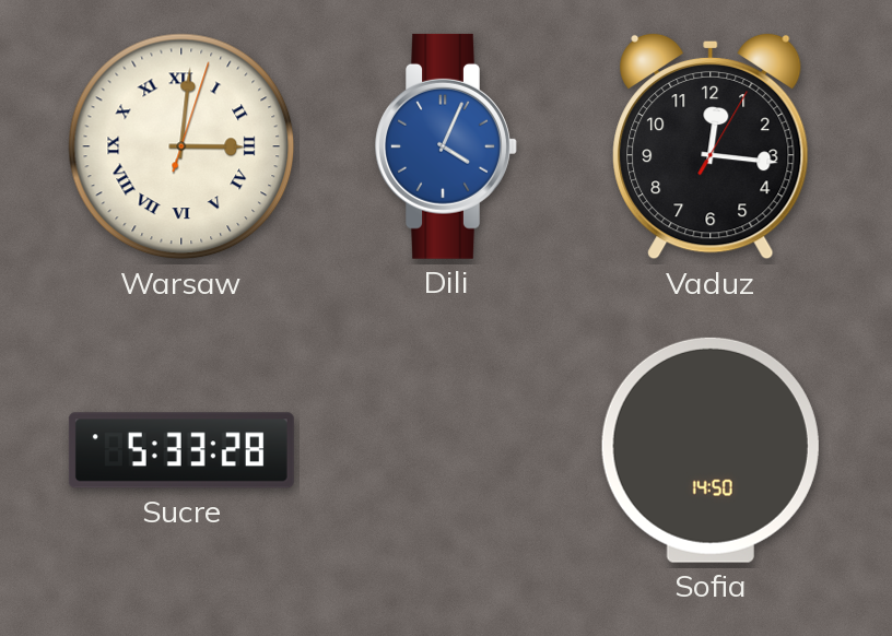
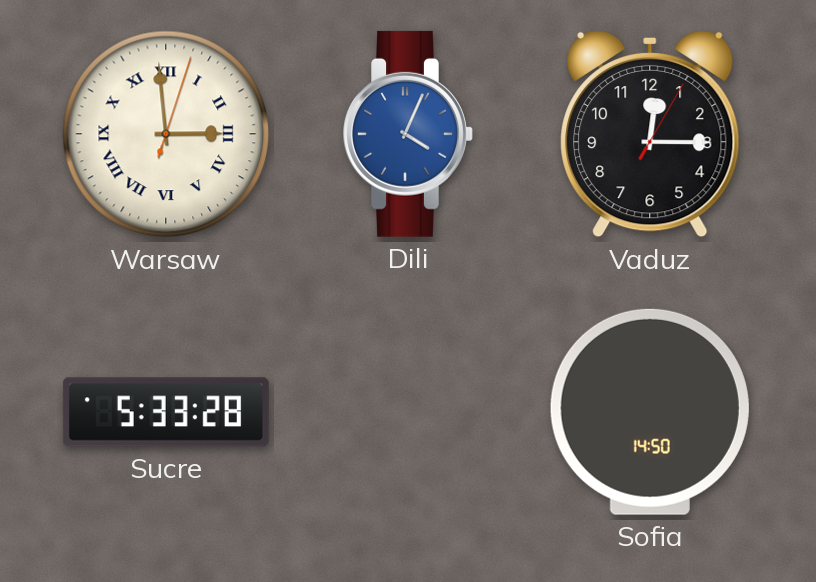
Warsaw: 3:01 -> 2:59 (166, 134)
Vaduz: 12:16 -> 12:15 (650, 134)
